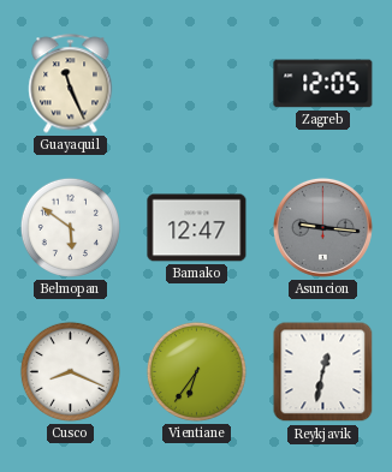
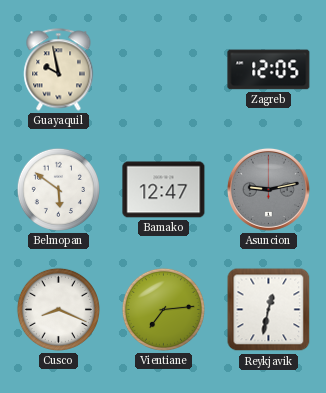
Guayaquil: 11:26 -> 9:58 (59, 70)
Asuncion: 9:16 -> 9:13 (268, 189)
Vientiane: 6:36 -> 7:14 (163, 309)
